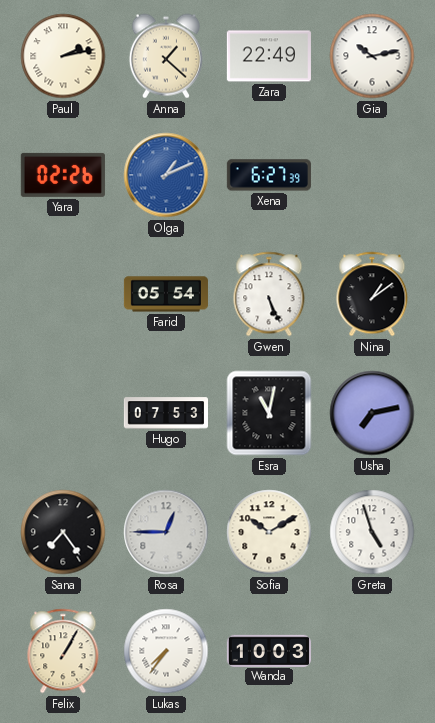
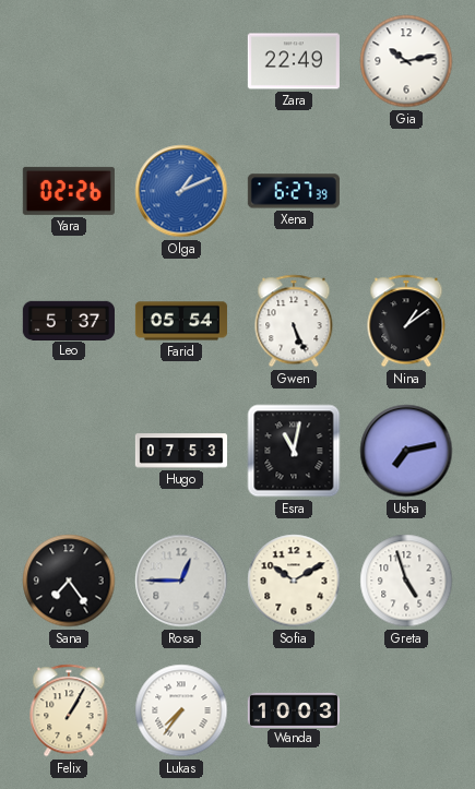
Paul: 2:13 -> none (63, 56)
Anna: 1:22 -> none (166, 56)
Leo: none -> 5:37 (69, 320)
